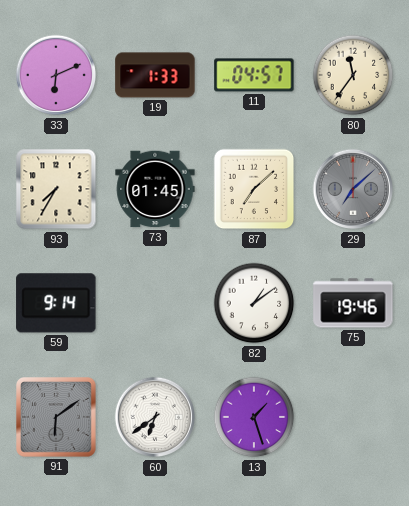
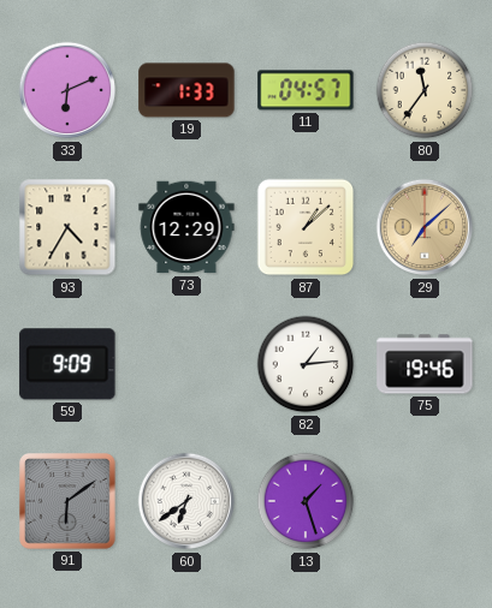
93: 7:35 -> 4:35 (67, 227)
73: 01:45 -> 12:29 (186, 227)
87: 7:08 -> 1:08 (306, 227)
29 dial: grey -> champagne (425, 227)
59: 9:14 -> 9:09 (67, 364)
82: 1:09 -> 1:14 (306, 364)
